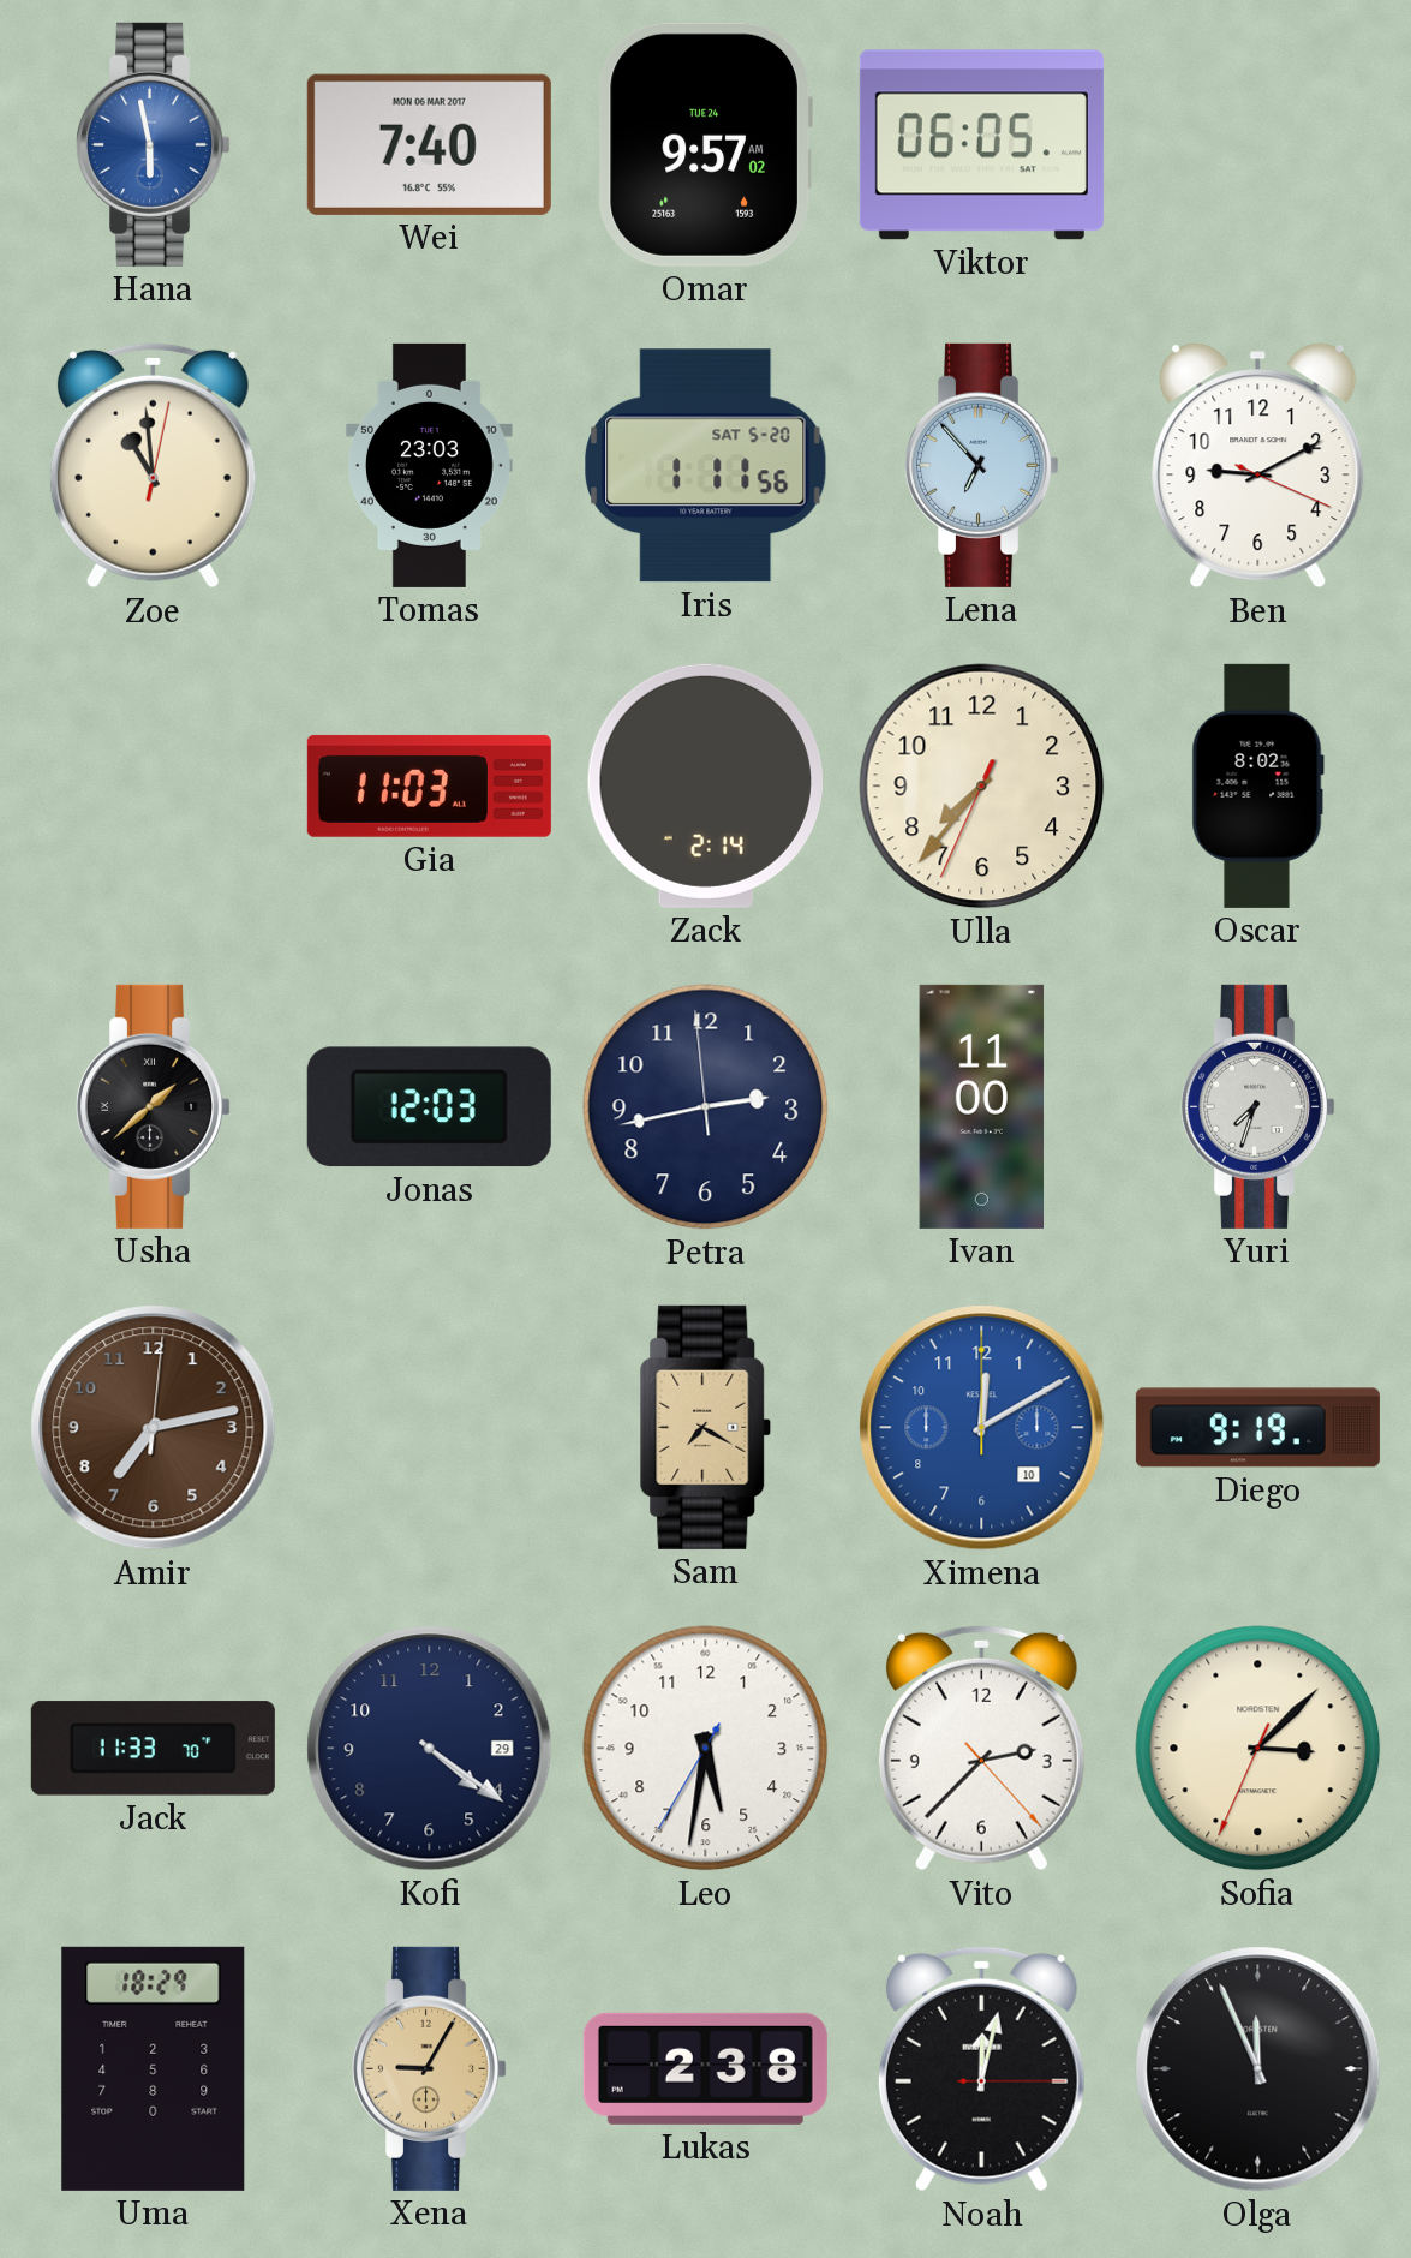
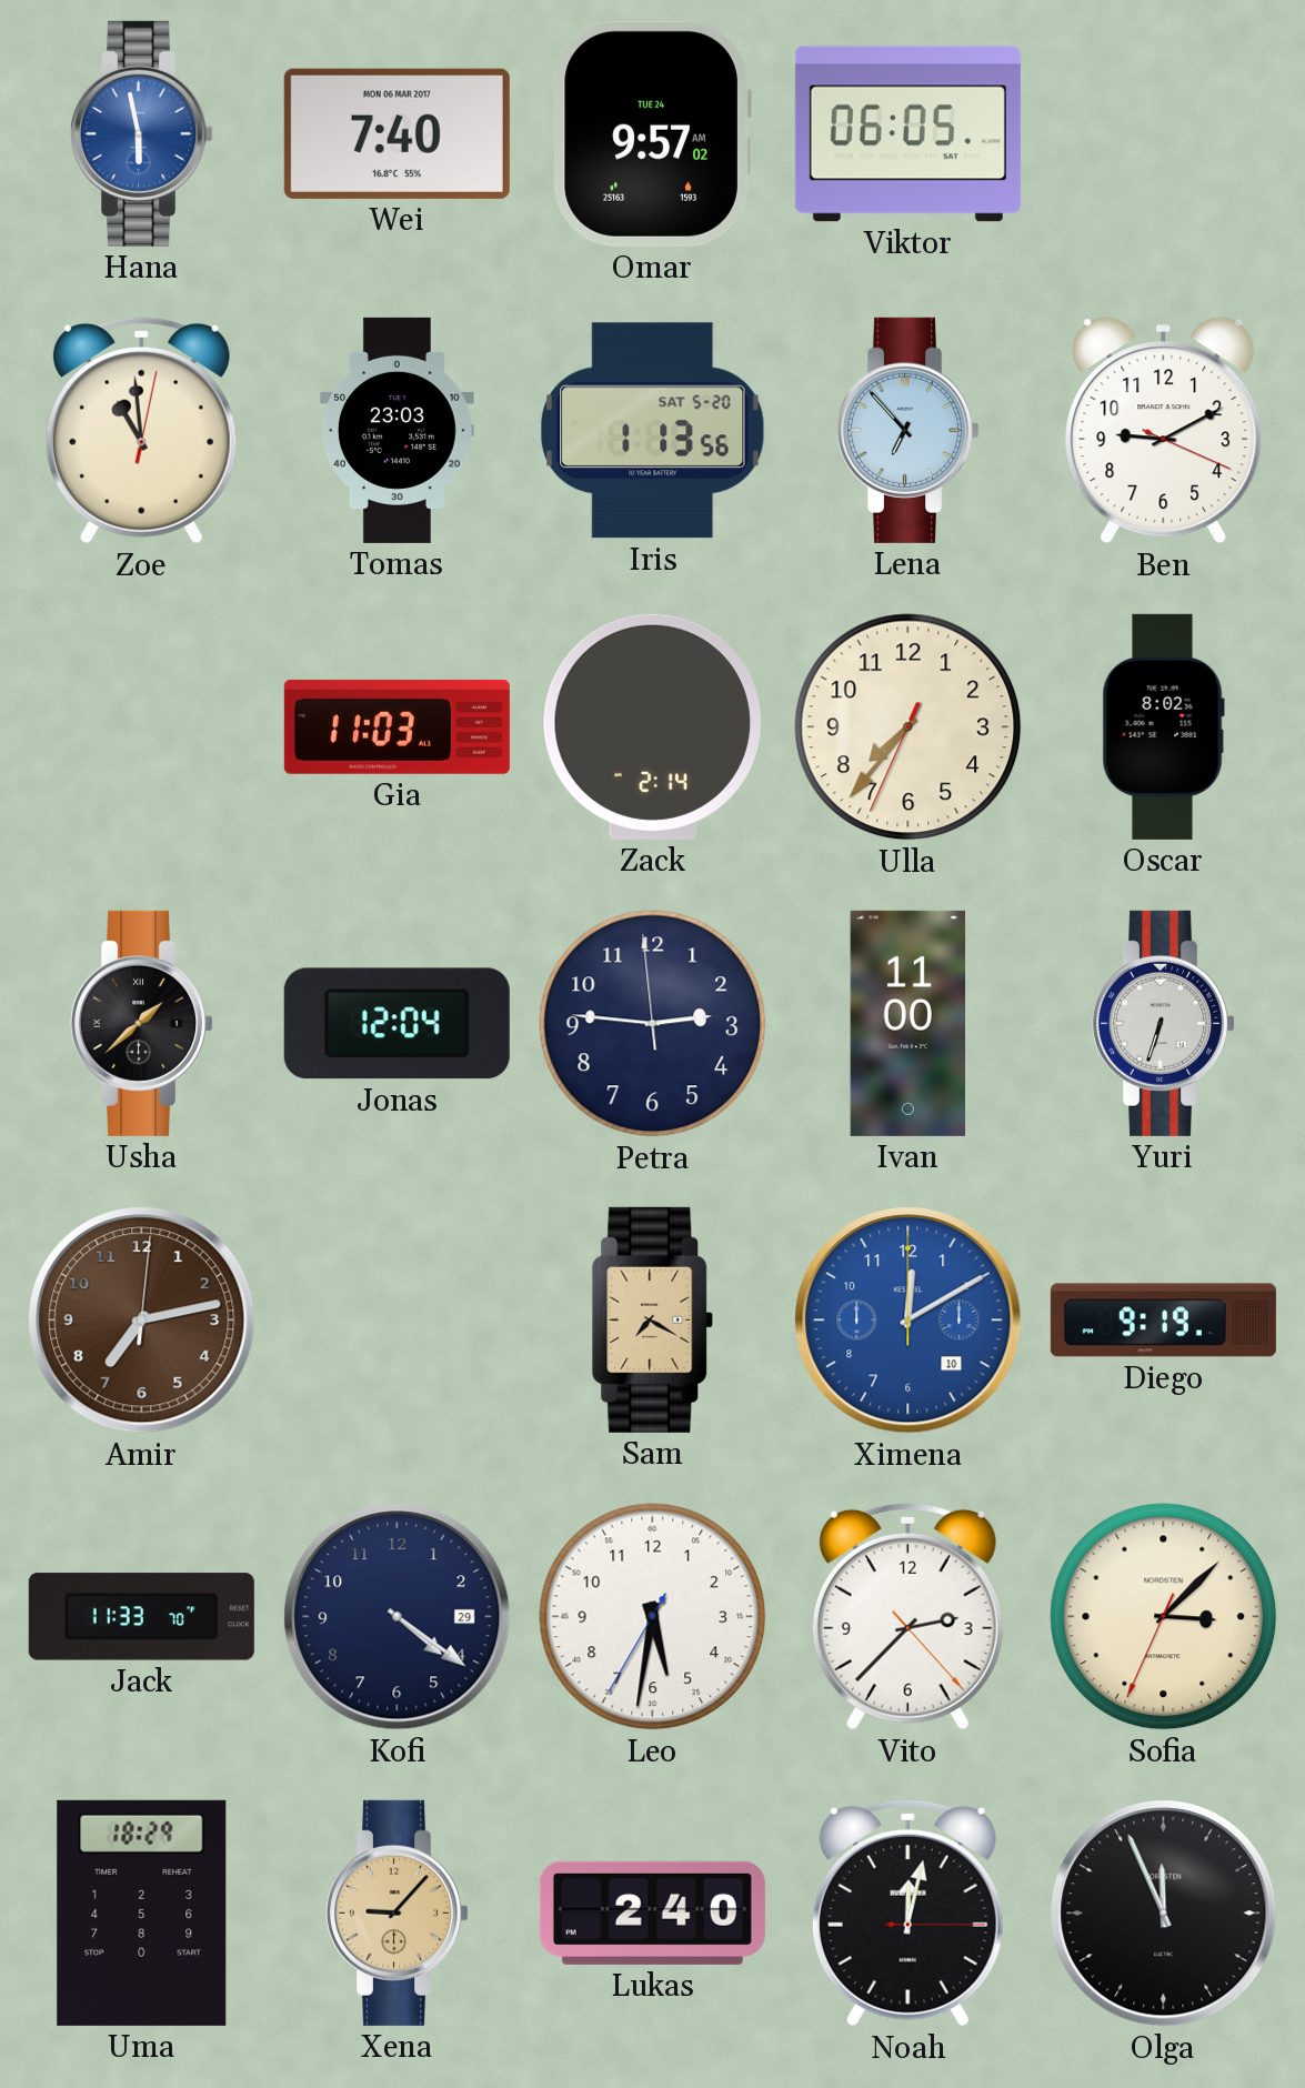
Iris: 1:11 -> 1:13 (653, 431)
Jonas: 12:03 -> 12:04 (396, 1024)
Petra: 2:42 -> 2:45 (653, 1024)
Yuri: 7:33 -> 6:33 (1164, 1023)
Xena: 9:05 -> 9:07 (398, 1913)
Lukas: 2:38 -> 2:40 (652, 1913)
